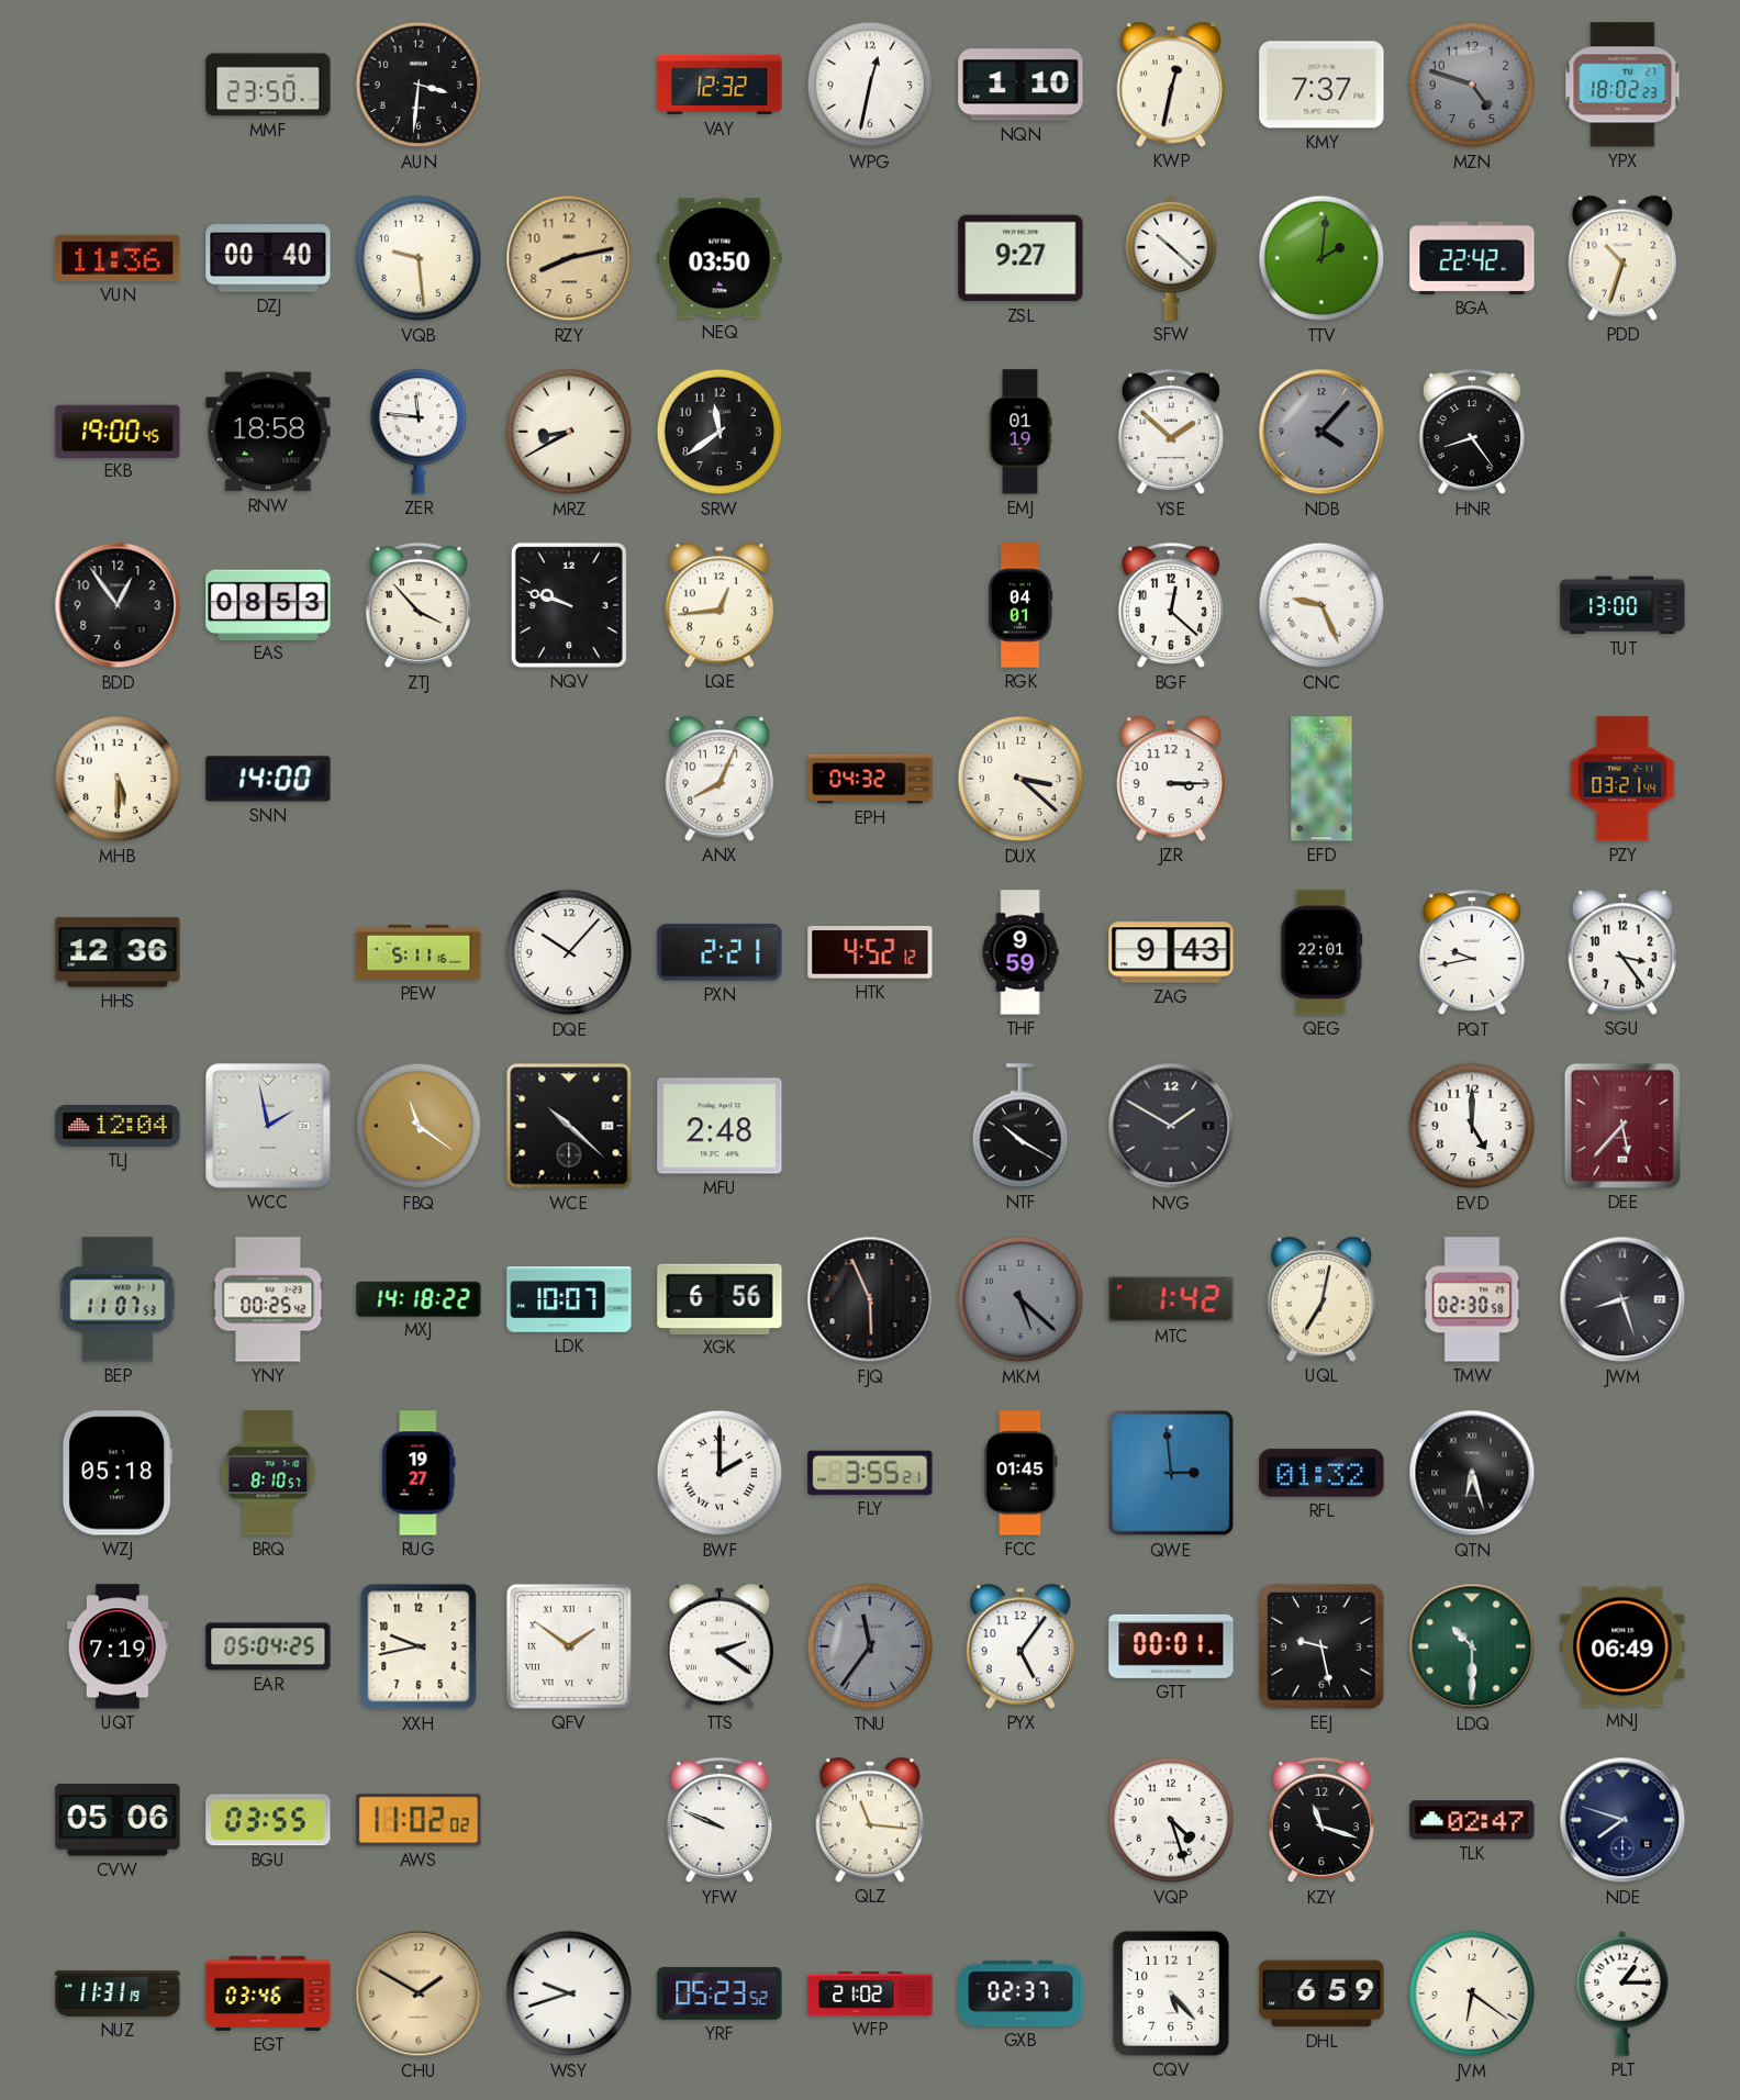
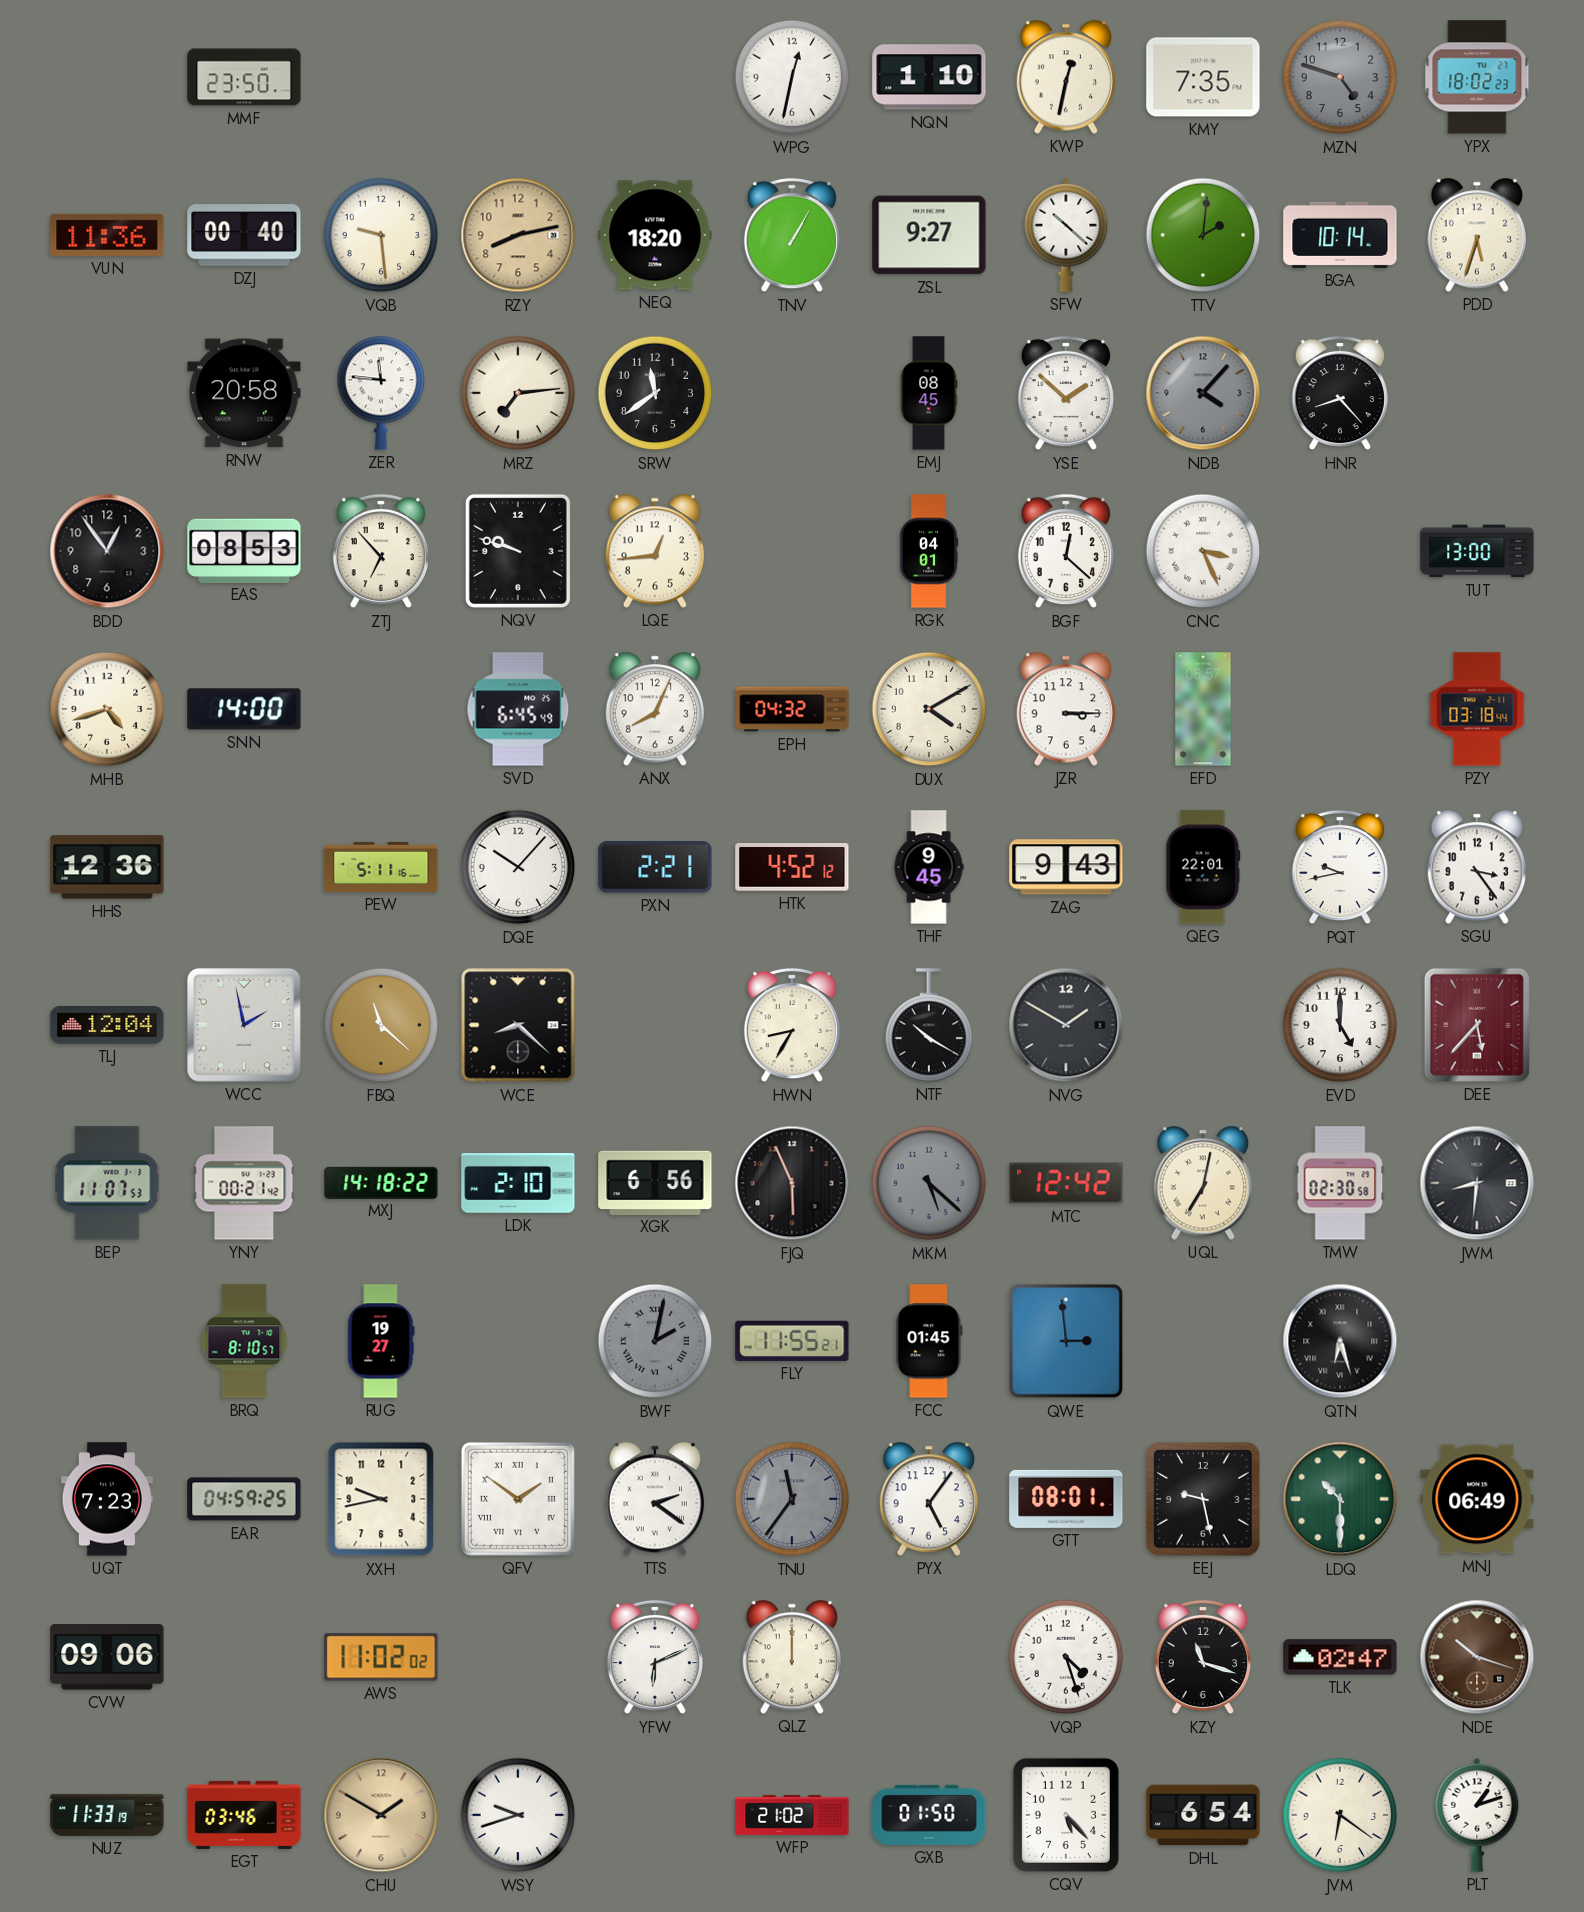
AUN: 3:31 -> none (419, 85)
VAY: 12:32 -> none (720, 85)
KMY: 7:37 -> 7:35 (1203, 77)
NEQ: 03:50 -> 18:20 (655, 235)
TNV: none -> 1:05 (792, 235)
BGA: 22:42 -> 10:14 (1340, 235)
PDD: 10:33 -> 5:33 (1476, 235)
EKB: 19:00 -> none (118, 431)
RNW: 18:58 -> 20:58 (244, 393)
MRZ: 8:40 -> 7:14 (518, 393)
EMJ: 01:19 -> 08:45 (929, 393)
HNR: 8:24 -> 8:23 (1340, 393)
ZTJ: 3:53 -> 6:53 (381, 551)
CNC: 9:26 -> 3:26 (1203, 551)
MHB: 5:30 -> 4:42 (107, 709)
SVD: none -> 6:45 (518, 709)
DUX: 3:22 -> 4:10 (929, 709)
PZY: 03:21 -> 03:18 (1477, 709)
THF: 9:59 -> 9:45 (929, 867)
FBQ: 11:21 -> 11:22 (381, 1025)
WCE: 10:22 -> 8:22 (518, 1025)
MFU: 2:48 -> none (720, 1126)
HWN: none -> 8:35 (792, 1025)
YNY: 00:25 -> 00:21 (244, 1183)
LDK: 10:07 -> 2:10 (518, 1184)
MTC: 1:42 -> 12:42 (1066, 1183)
JWM: 8:27 -> 8:31 (1477, 1183)
WZJ: 05:18 -> none (118, 1473)
BWF: 2:00 -> 2:02 (655, 1341)
BWF dial: white -> grey (655, 1341)
FLY: 3:55 -> 11:55 (792, 1341)
RFL: 01:32 -> none (1321, 1473)
UQT: 7:19 -> 7:23 (107, 1499)
EAR: 05:04 -> 04:59 (244, 1499)
GTT: 00:01 -> 08:01 (1066, 1499)
CVW: 05:06 -> 09:06 (107, 1657)
BGU: 03:55 -> none (268, 1820)
YFW: 9:49 -> 6:11 (655, 1657)
QLZ: 11:16 -> 12:00 (791, 1657)
NDE: 7:48 -> 10:18 (1477, 1657)
NDE dial: navy -> brown (1477, 1657)
NUZ: 11:31 -> 11:33 (107, 1815)
YRF: 05:23 -> none (720, 1993)
GXB: 02:37 -> 01:50 (929, 1815)
DHL: 6:59 -> 6:54 (1203, 1815)
PLT: 1:15 -> 1:12 (1477, 1815)
